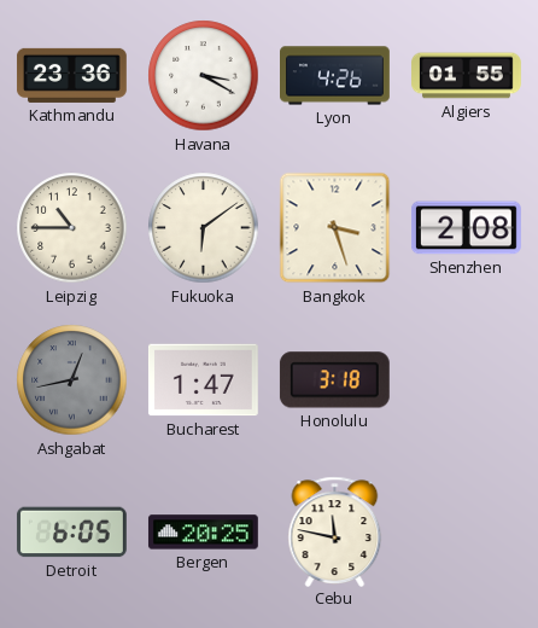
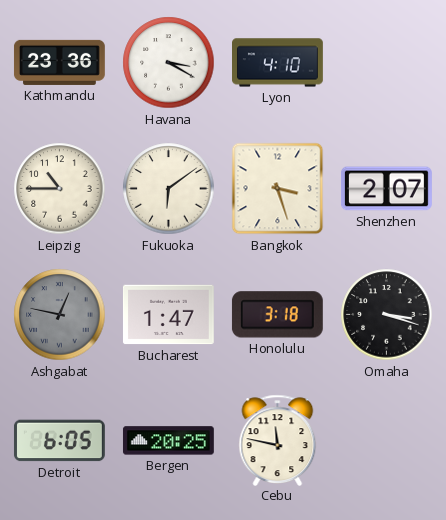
Lyon: 4:26 -> 4:10 (278, 63)
Algiers: 01:55 -> none (467, 76)
Shenzhen: 2:08 -> 2:07 (387, 189)
Ashgabat: 12:43 -> 12:47 (60, 315)
Omaha: none -> 3:18 (387, 315)
